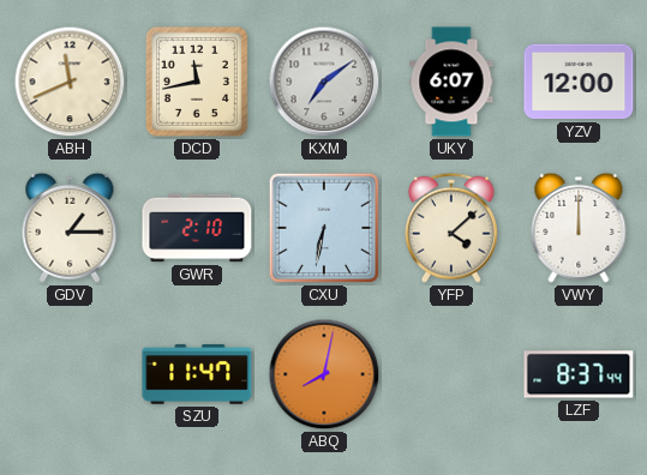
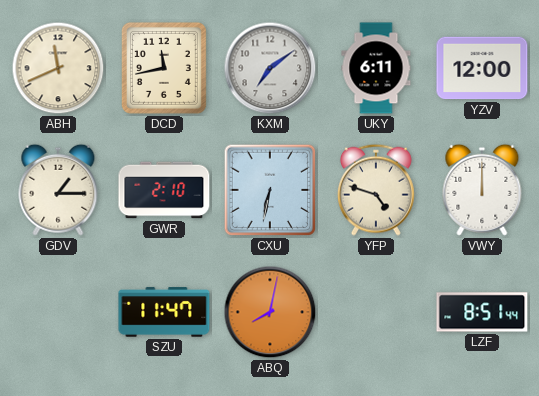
UKY: 6:07 -> 6:11 (376, 68)
YFP: 4:08 -> 4:48 (376, 190)
LZF: 8:37 -> 8:51 (482, 312)
